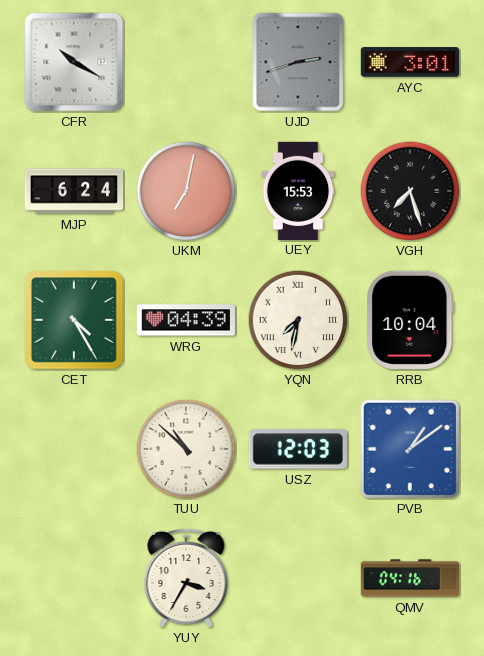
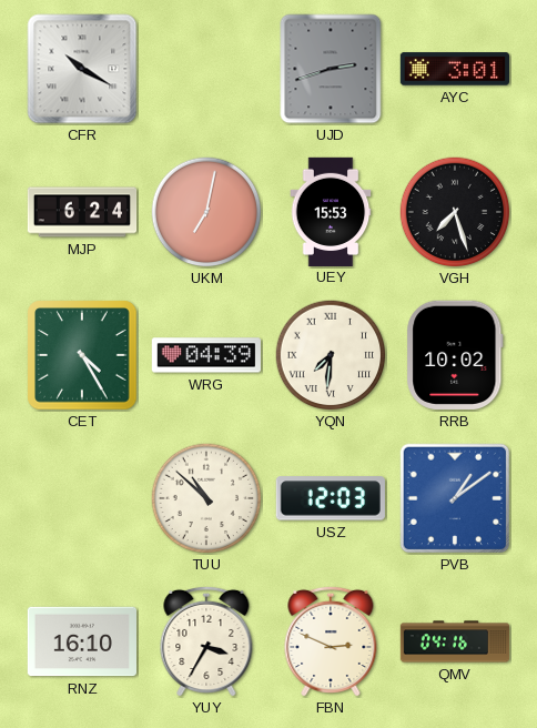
YQN: 7:32 -> 7:31 (331, 355)
RRB: 10:04 -> 10:02 (455, 355)
RNZ: none -> 16:10 (81, 641)
FBN: none -> 2:49 (331, 641)
